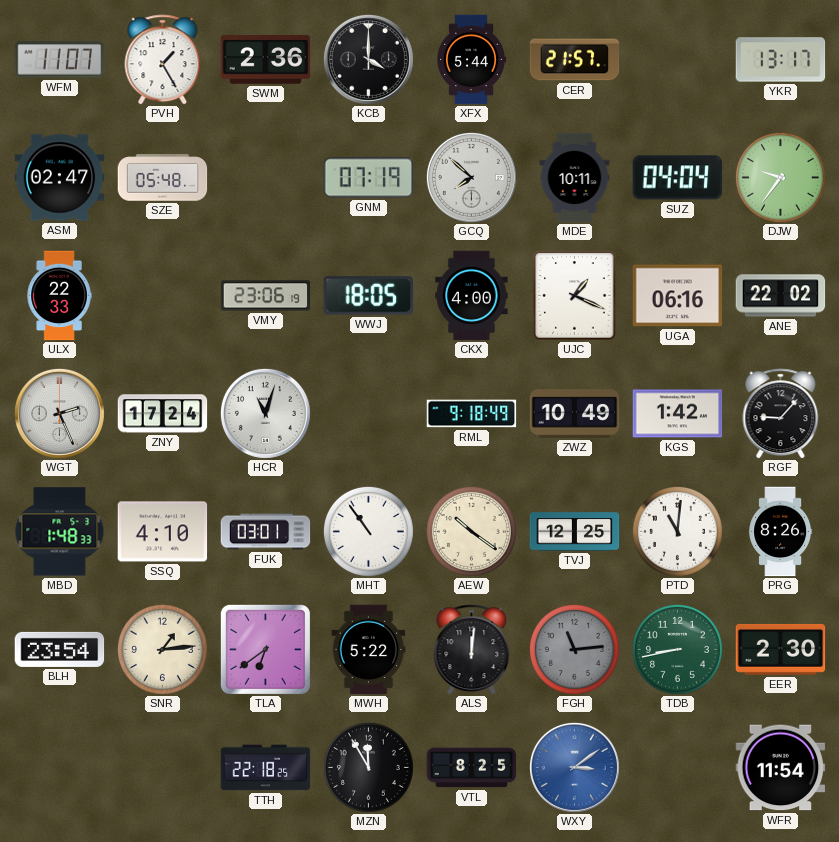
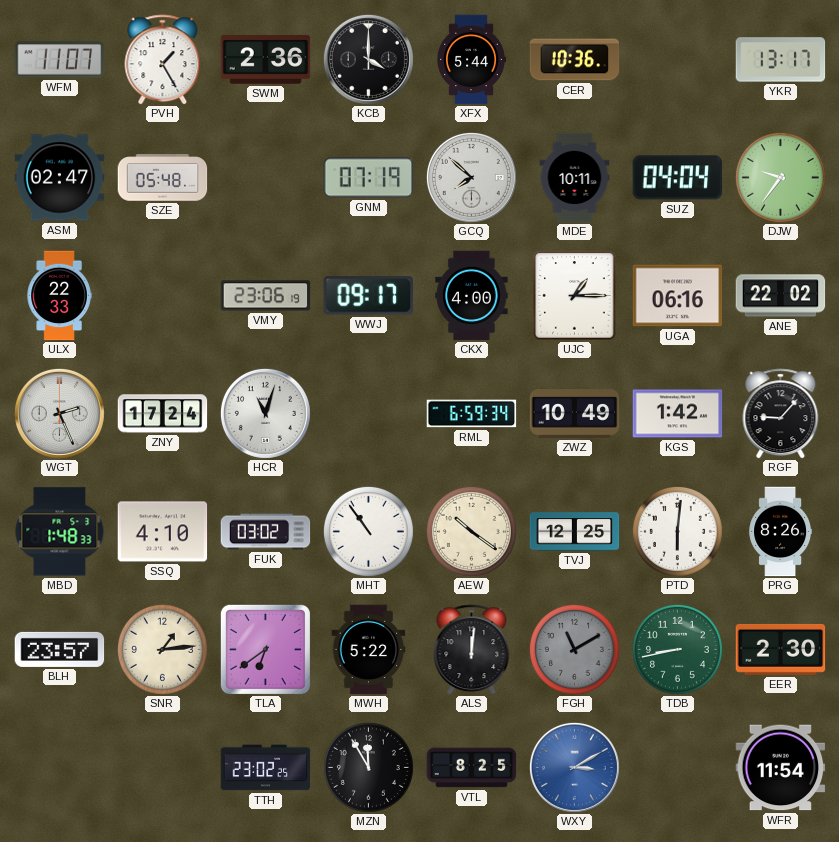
CER: 21:57 -> 10:36 (575, 60)
WWJ: 18:05 -> 09:17 (368, 296)
UJC: 1:19 -> 1:15 (575, 296)
RML: 9:18 -> 6:59 (472, 414)
FUK: 03:01 -> 03:02 (266, 532)
PTD: 11:01 -> 6:01 (677, 531)
BLH: 23:54 -> 23:57 (60, 649)
FGH: 11:14 -> 11:10 (574, 649)
TTH: 22:18 -> 23:02 (266, 768)
WXY: 3:09 -> 3:10 (574, 767)
